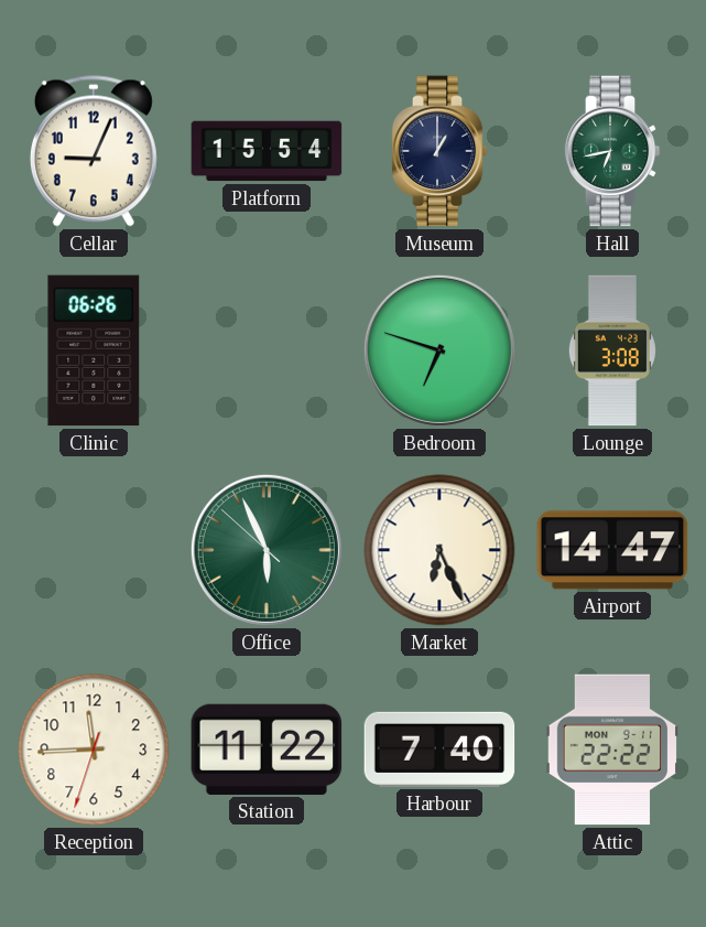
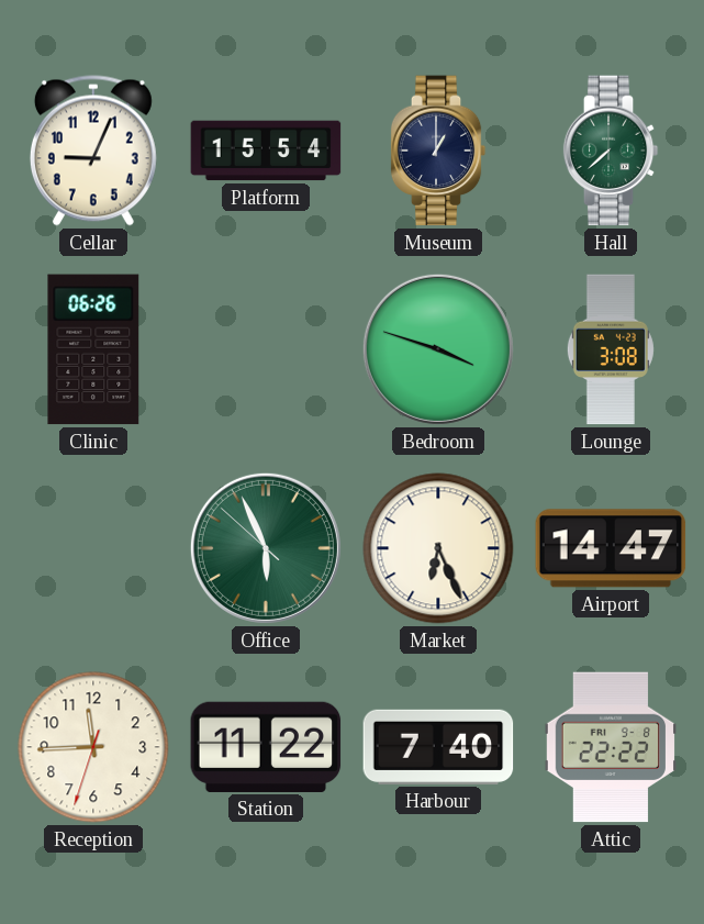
Hall: 6:43 -> 7:38 (611, 151)
Bedroom: 6:48 -> 3:48 (438, 349)
Attic date: MON 9-11 -> FRI 9-8 (610, 747)
